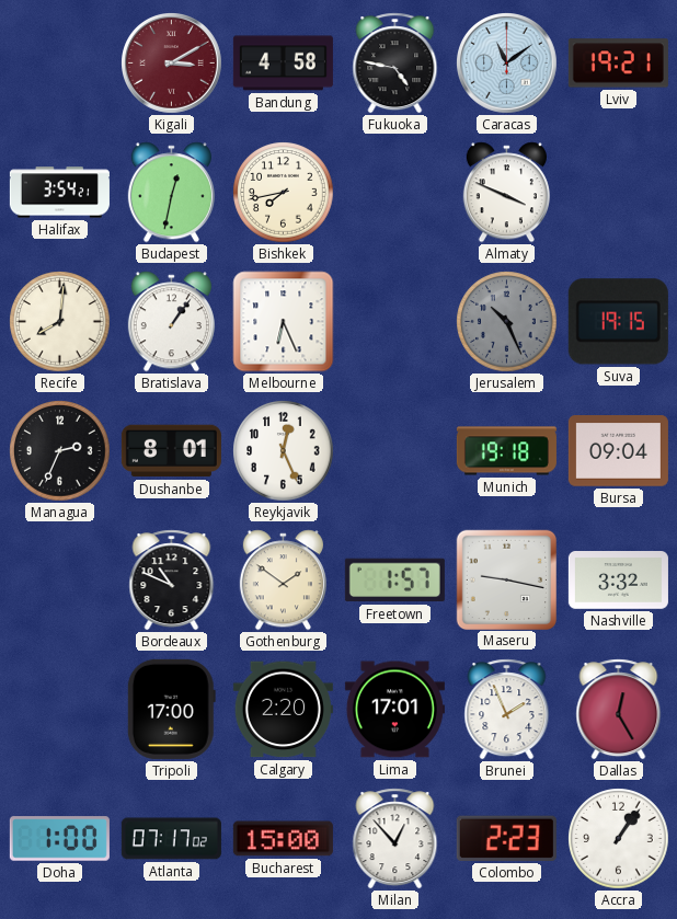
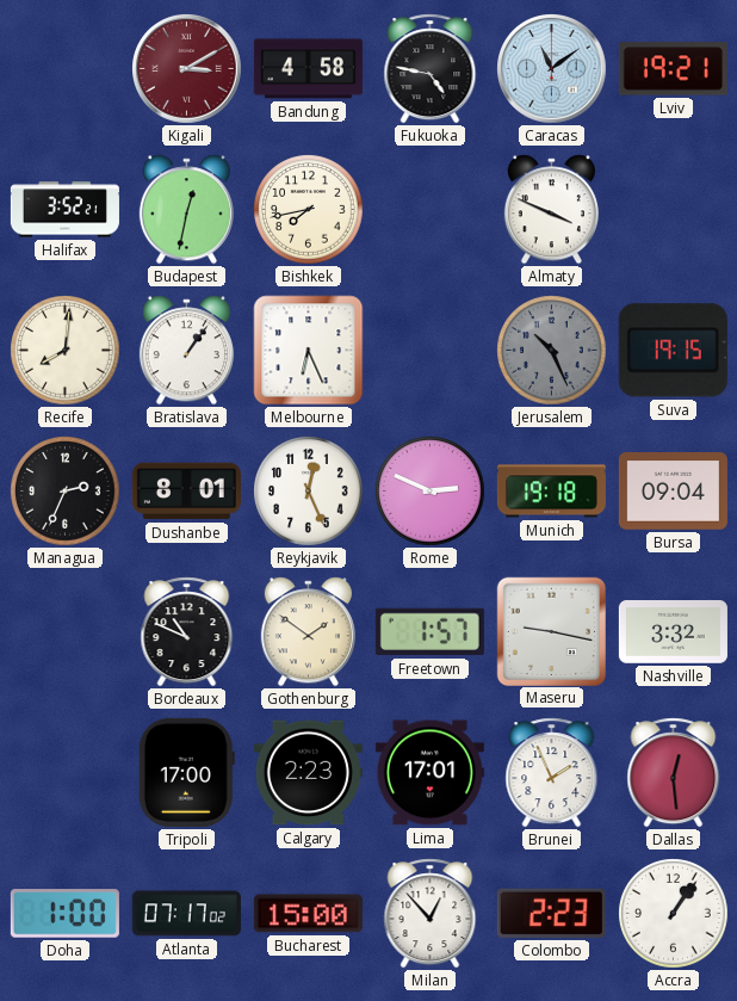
Halifax: 3:54 -> 3:52 (64, 210)
Rome: none -> 2:49 (431, 492)
Calgary: 2:20 -> 2:23 (308, 773)
Dallas: 12:25 -> 12:29 (674, 773)
